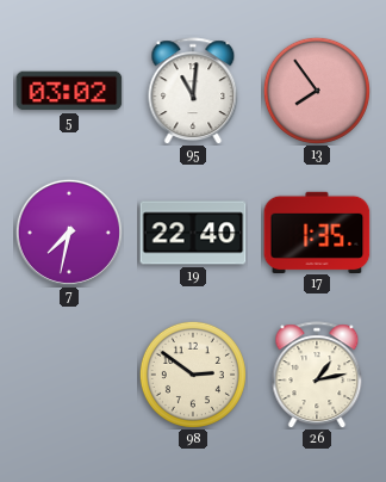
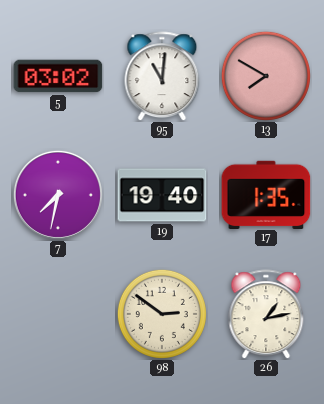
13: 7:54 -> 7:50 (266, 76)
19: 22:40 -> 19:40 (162, 195)
